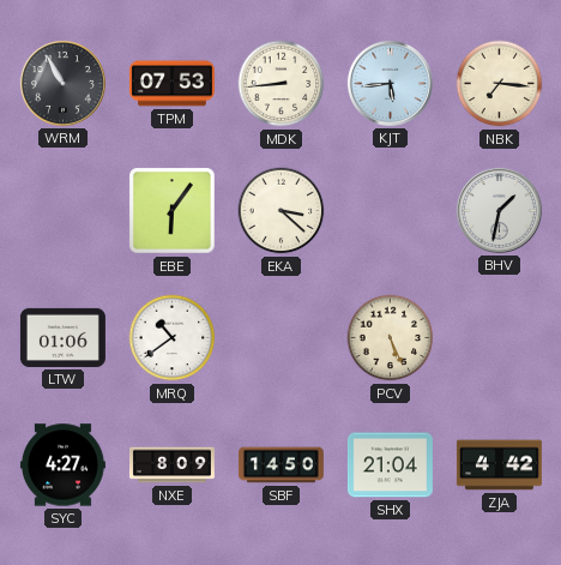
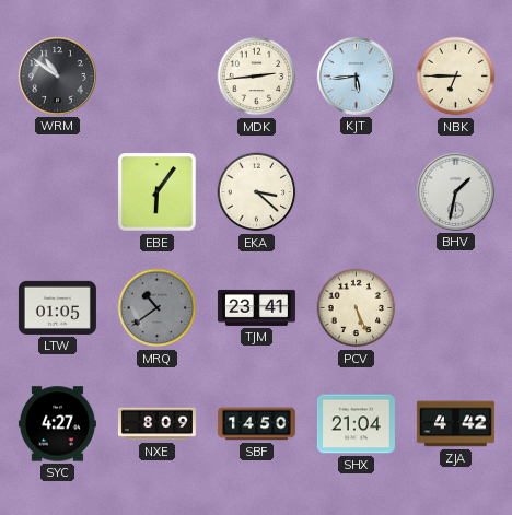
WRM: 10:55 -> 10:51 (57, 75)
TPM: 07:53 -> none (171, 84)
MDK: 8:44 -> 2:44 (257, 77)
NBK: 7:16 -> 6:45 (456, 77)
LTW: 01:06 -> 01:05 (57, 307)
MRQ dial: white -> grey (158, 308)
TJM: none -> 23:41 (256, 307)
